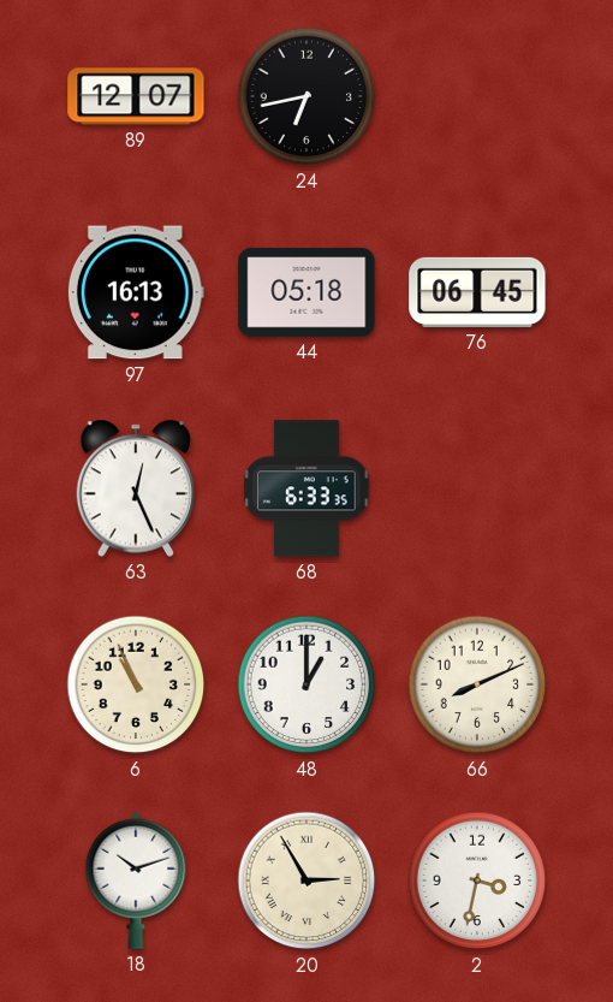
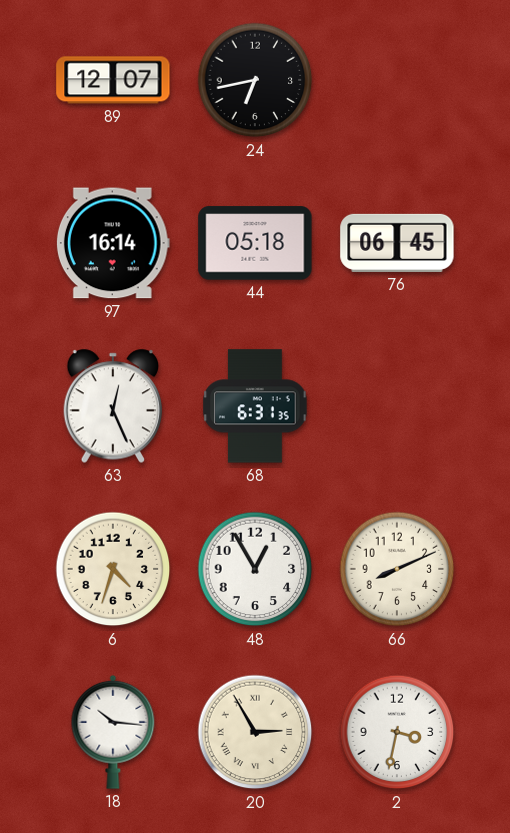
97: 16:13 -> 16:14 (113, 243)
68: 6:33 -> 6:31 (255, 406)
6: 10:56 -> 4:33 (113, 569)
48: 1:00 -> 12:55 (255, 569)
18: 10:12 -> 10:16 (113, 732)
